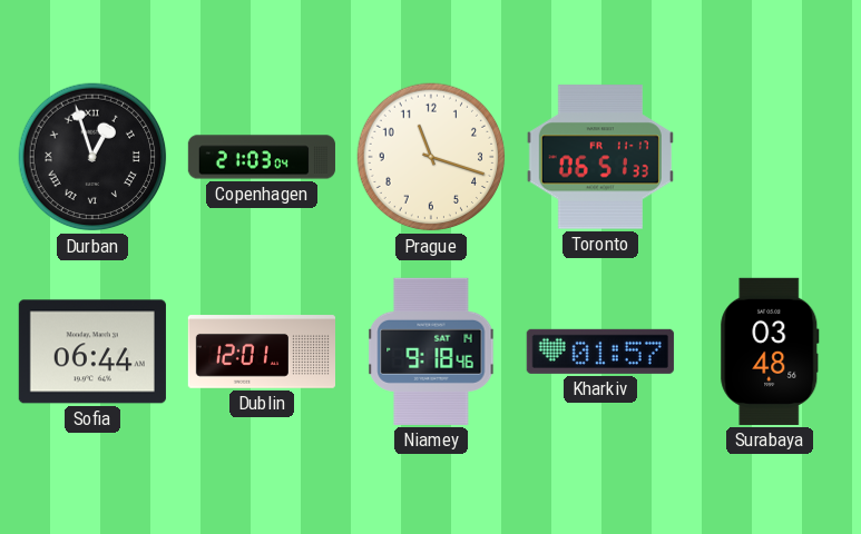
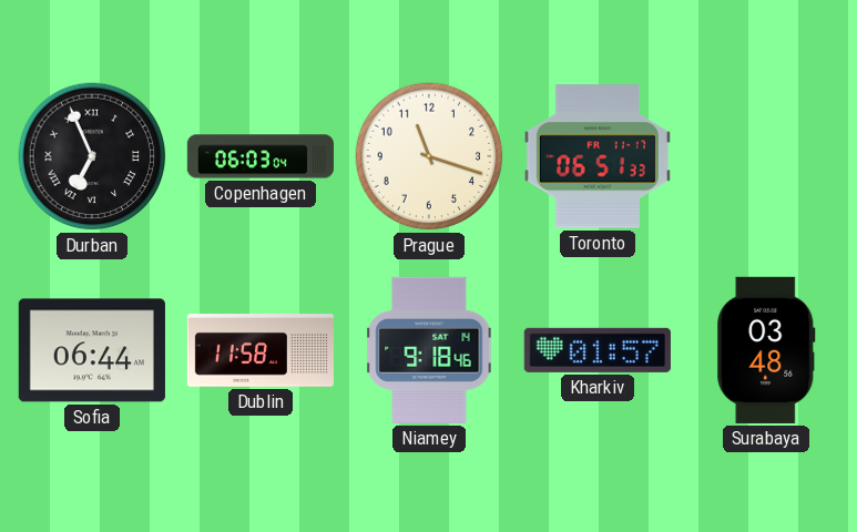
Durban: 12:57 -> 6:56 (92, 156)
Copenhagen: 21:03 -> 06:03 (261, 156)
Dublin: 12:01 -> 11:58 (259, 350)
